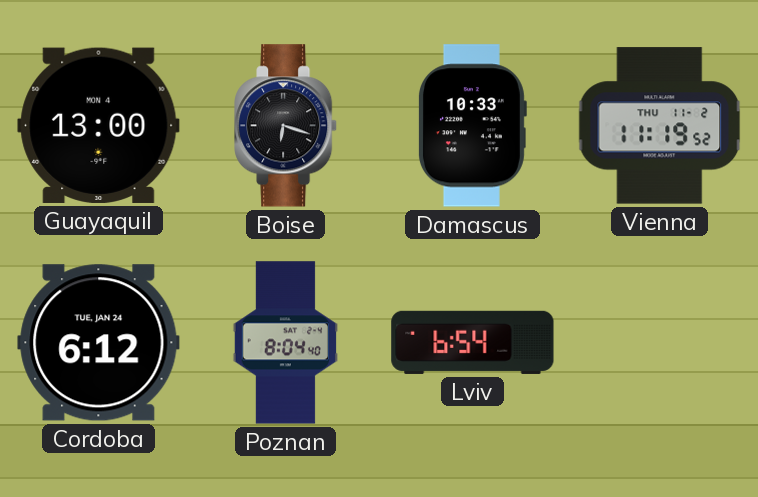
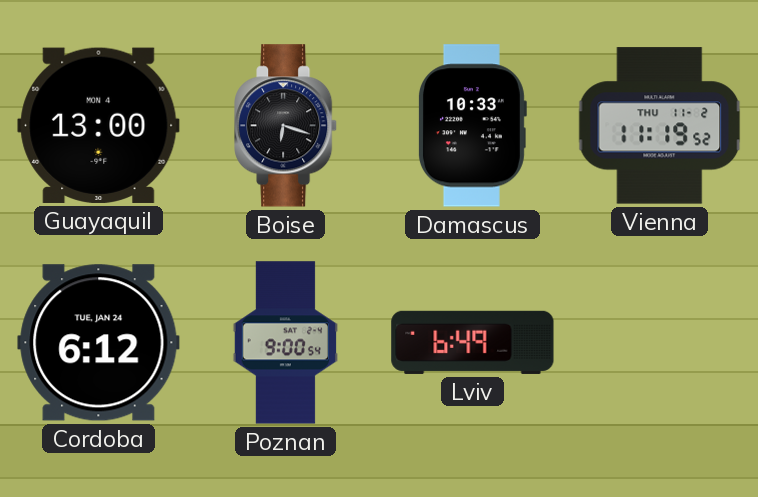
Poznan: 8:04 -> 9:00 (285, 343)
Lviv: 6:54 -> 6:49 (473, 342)
